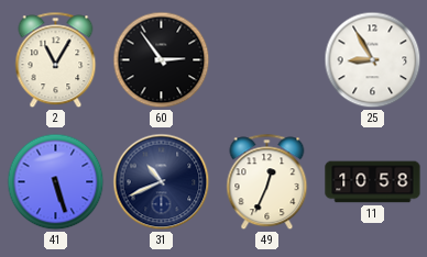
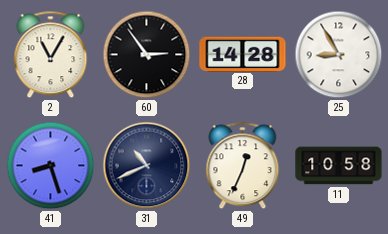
28: none -> 14:28 (243, 54)
41: 5:27 -> 8:27 (51, 166)
